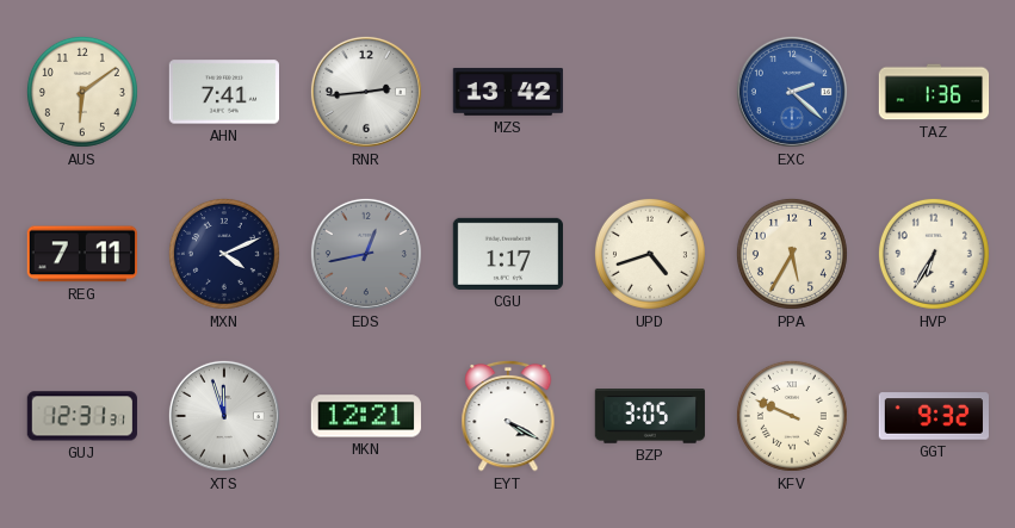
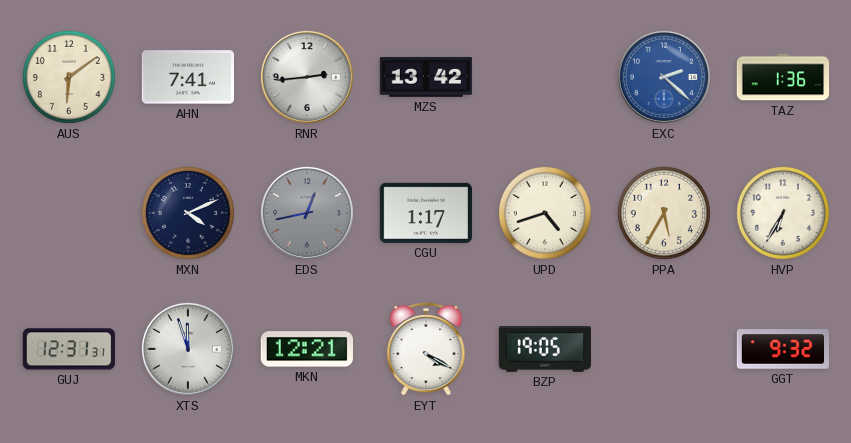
REG: 7:11 -> none (82, 254)
BZP: 3:05 -> 19:05 (545, 350)
KFV: 9:49 -> none (792, 416)
